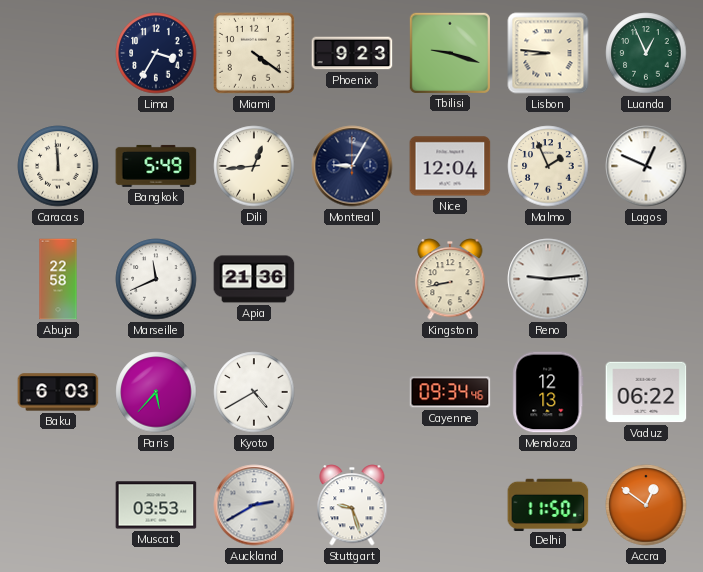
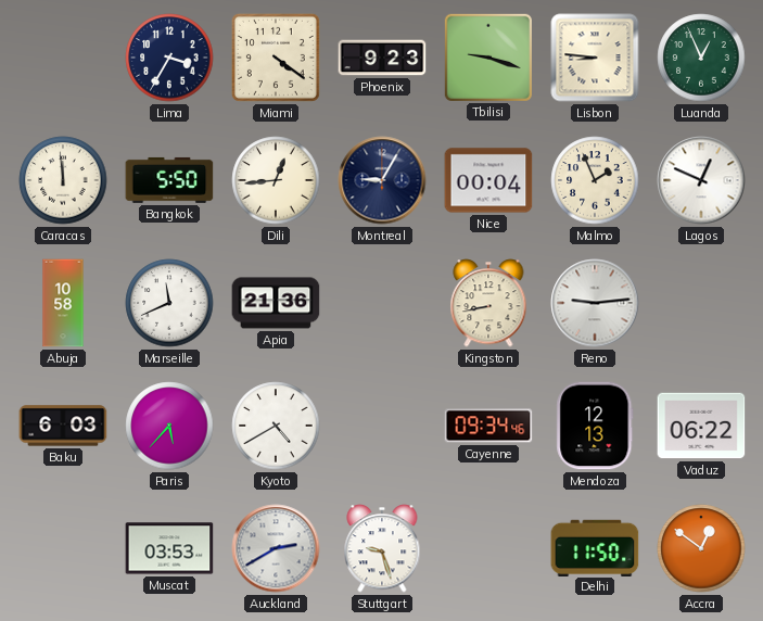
Bangkok: 5:49 -> 5:50 (169, 180)
Nice: 12:04 -> 00:04 (488, 180)
Abuja: 22:58 -> 10:58 (63, 303)
